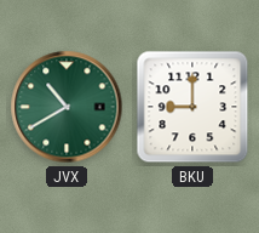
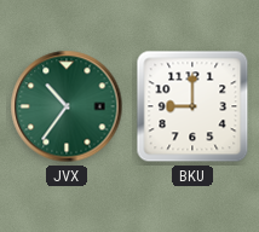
JVX: 10:40 -> 10:36 (67, 106)
